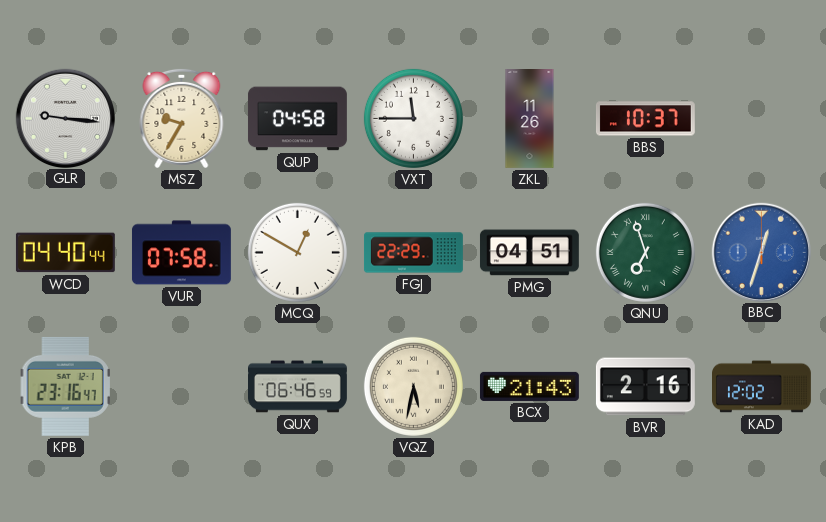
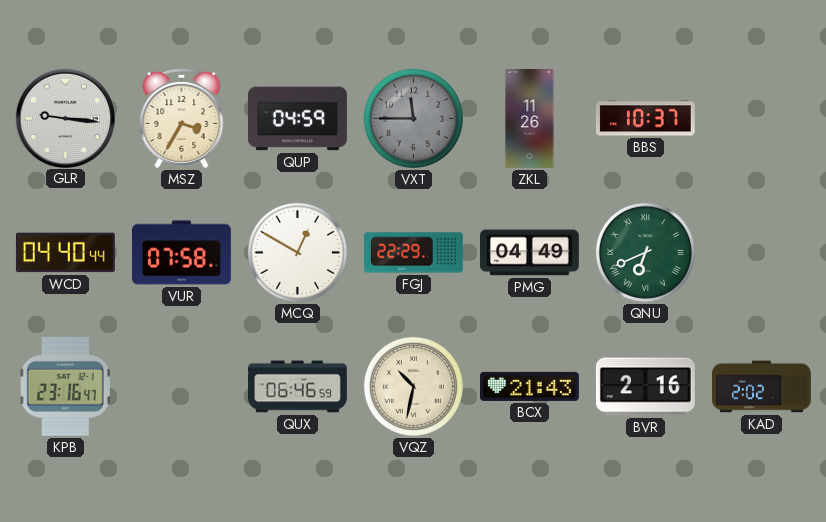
MSZ: 9:35 -> 3:35 (182, 118)
QUP: 04:58 -> 04:59 (297, 119)
VXT dial: white -> grey (413, 118)
PMG: 04:51 -> 04:49 (529, 253)
QNU: 6:57 -> 6:41 (645, 252)
BBC: 12:33 -> none (761, 252)
VQZ: 5:32 -> 10:32 (413, 386)
KAD: 12:02 -> 2:02 (762, 387)
